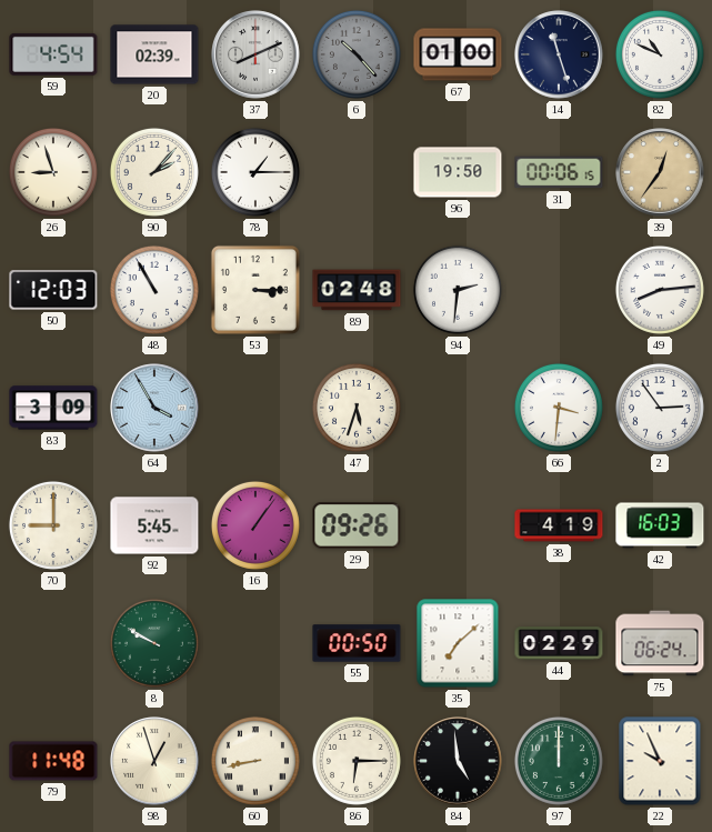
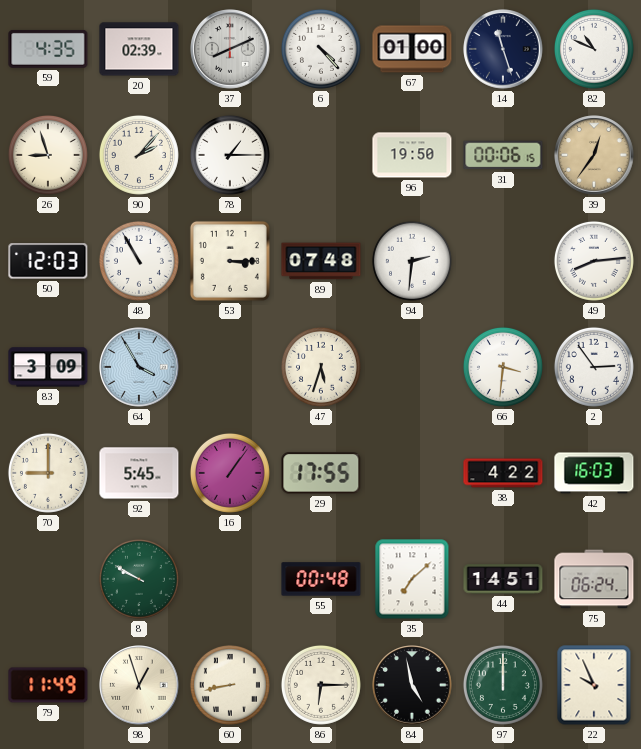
59: 4:54 -> 4:35 (48, 49)
6: 10:23 -> 4:23 (321, 49)
6 dial: grey -> white (321, 49)
89: 02:48 -> 07:48 (321, 261)
29: 09:26 -> 17:55 (321, 473)
38: 4:19 -> 4:22 (503, 473)
55: 00:50 -> 00:48 (321, 579)
44: 02:29 -> 14:51 (503, 579)
79: 11:48 -> 11:49 (48, 685)
84: 4:59 -> 4:58 (412, 685)
